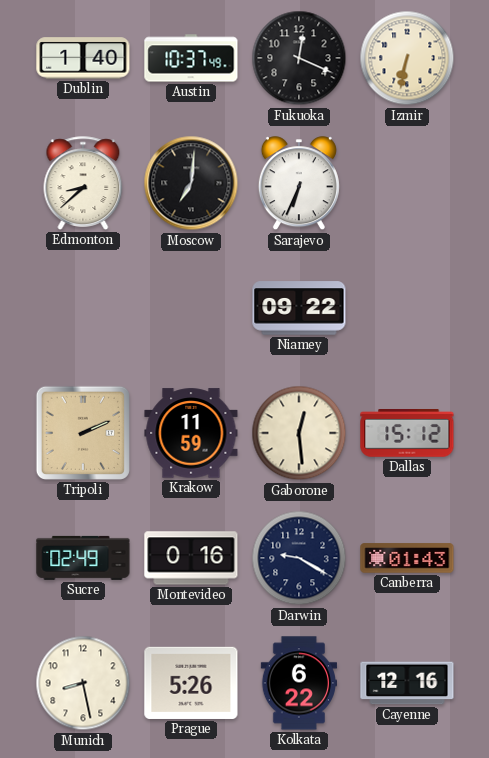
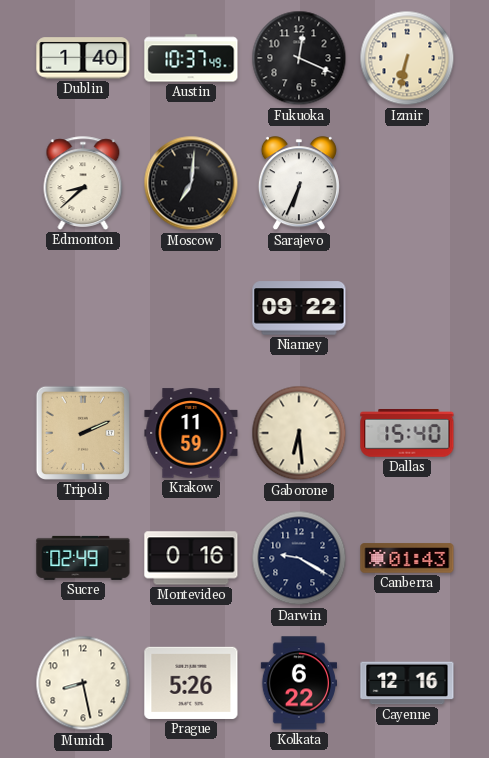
Gaborone: 12:29 -> 6:29 (299, 433)
Dallas: 15:12 -> 15:40 (407, 434)
